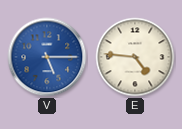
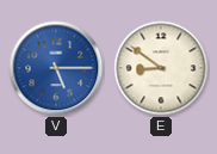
E: 4:46 -> 8:51 (161, 68)
